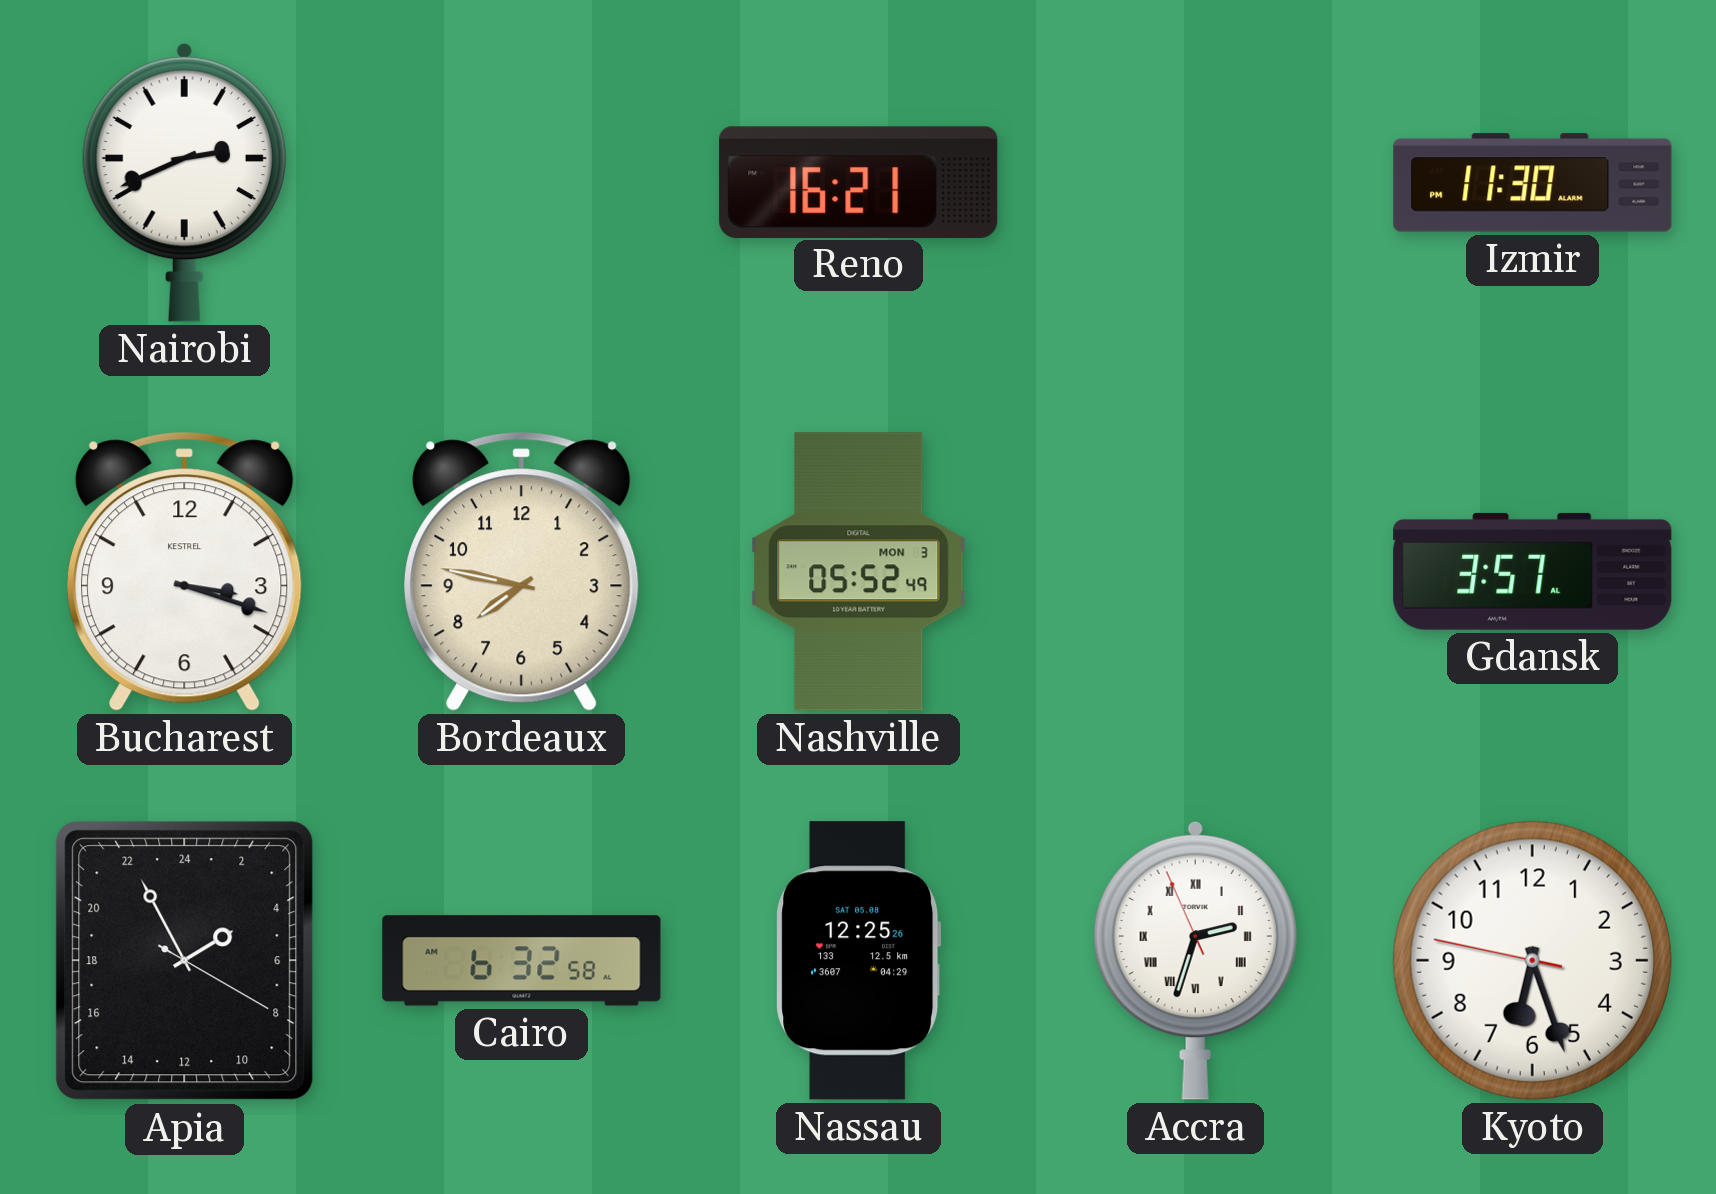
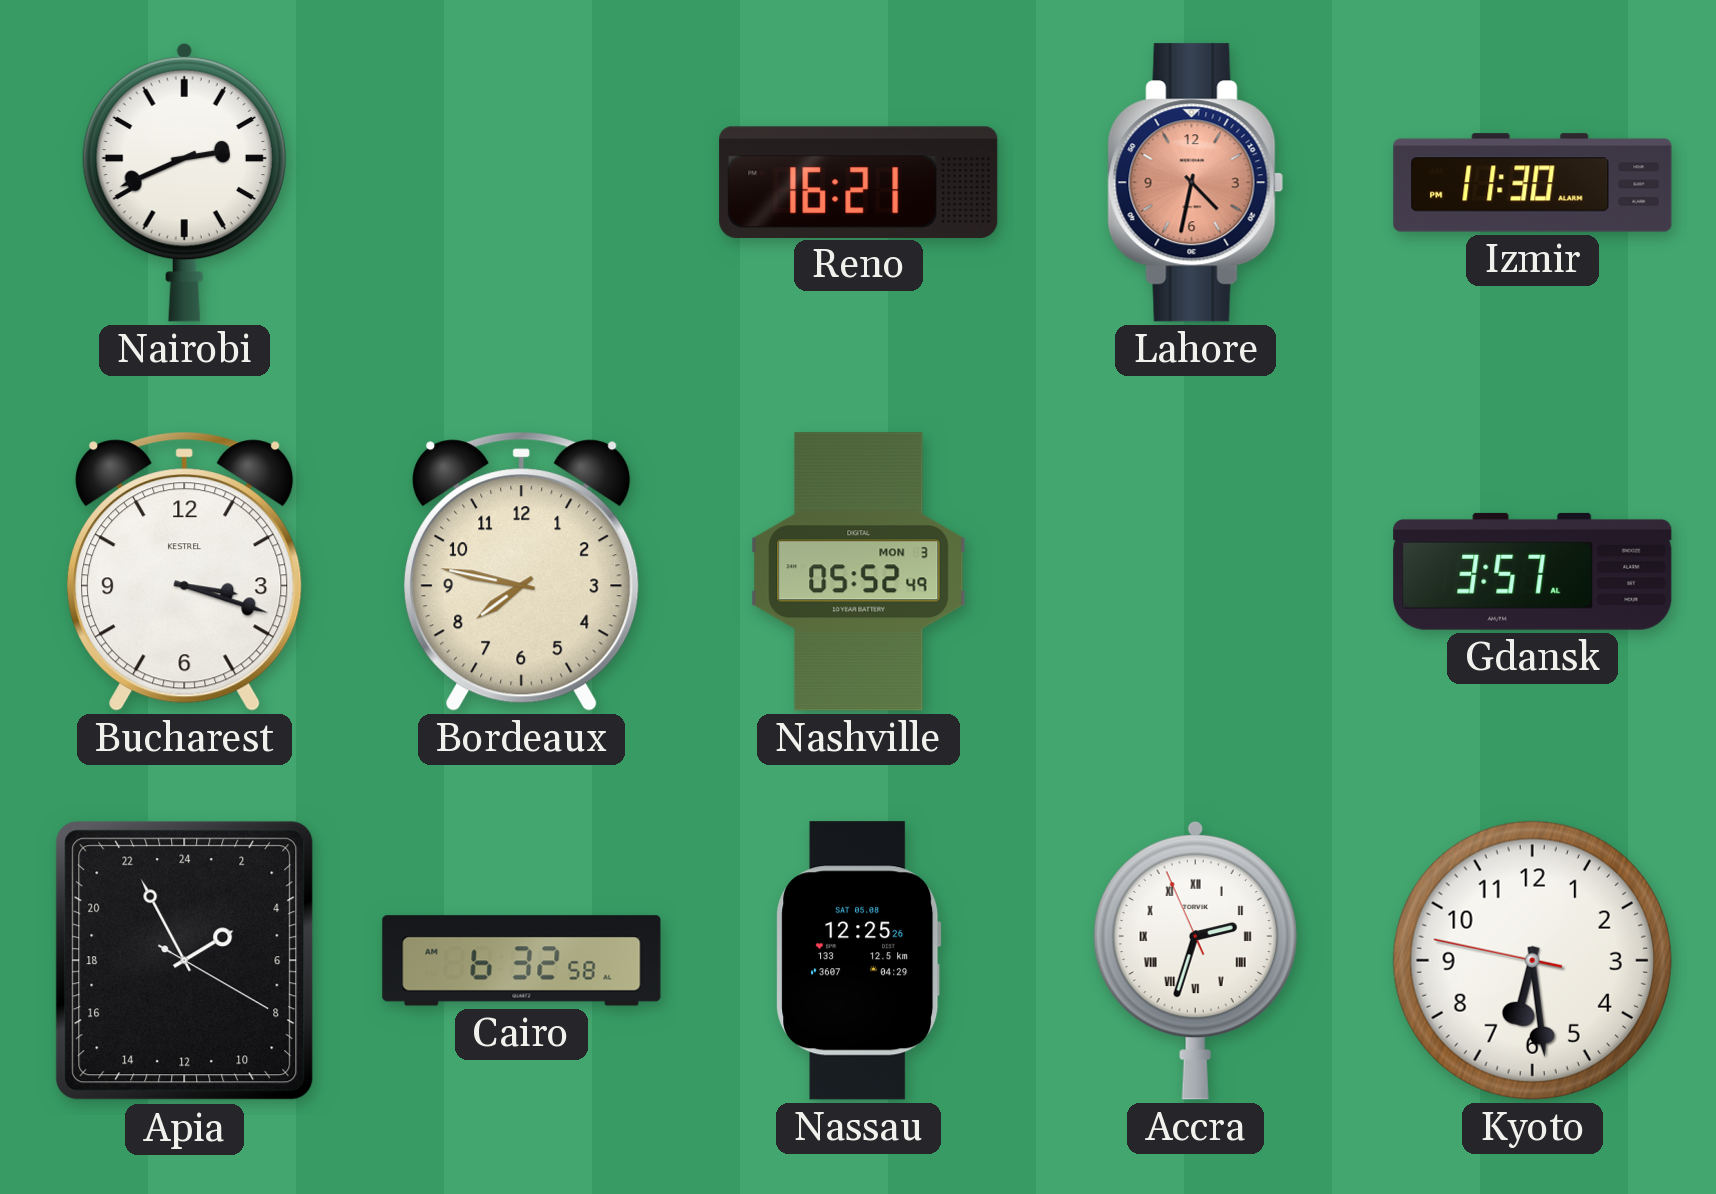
Lahore: none -> 4:32 (1196, 183)
Kyoto: 6:26 -> 6:28 (1532, 960)
